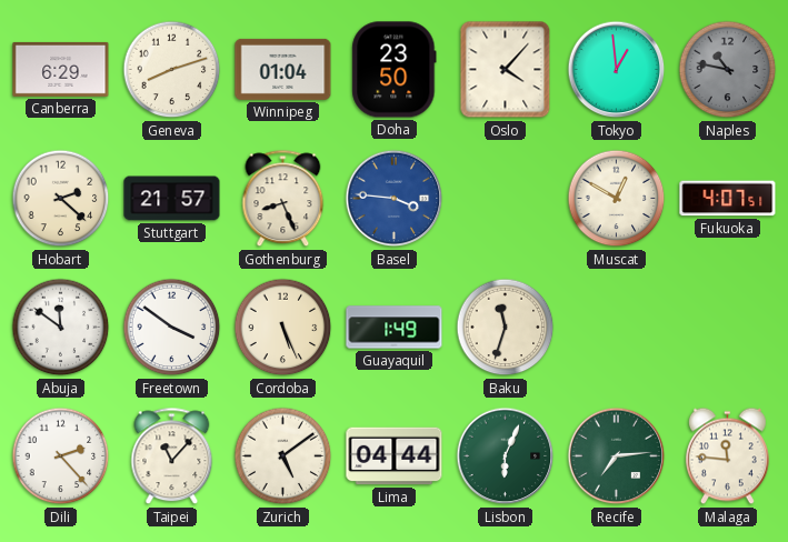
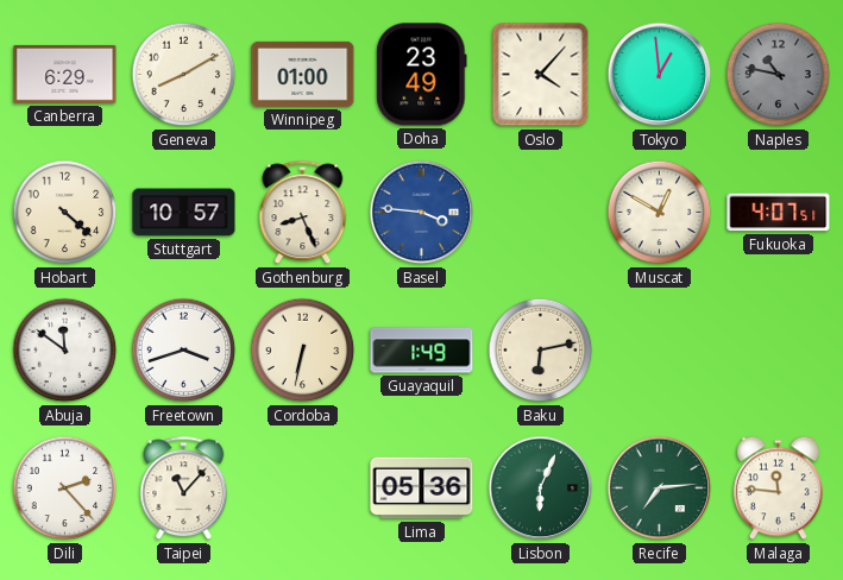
Geneva: 8:12 -> 8:10 (184, 75)
Winnipeg: 01:04 -> 01:00 (303, 74)
Doha: 23:50 -> 23:49 (422, 75)
Hobart: 2:22 -> 4:22 (65, 213)
Stuttgart: 21:57 -> 10:57 (184, 213)
Freetown: 3:51 -> 3:42 (184, 351)
Cordoba: 5:26 -> 6:32 (303, 351)
Baku: 11:33 -> 6:13 (541, 351)
Zurich: 5:09 -> none (283, 456)
Lima: 04:44 -> 05:36 (422, 488)
